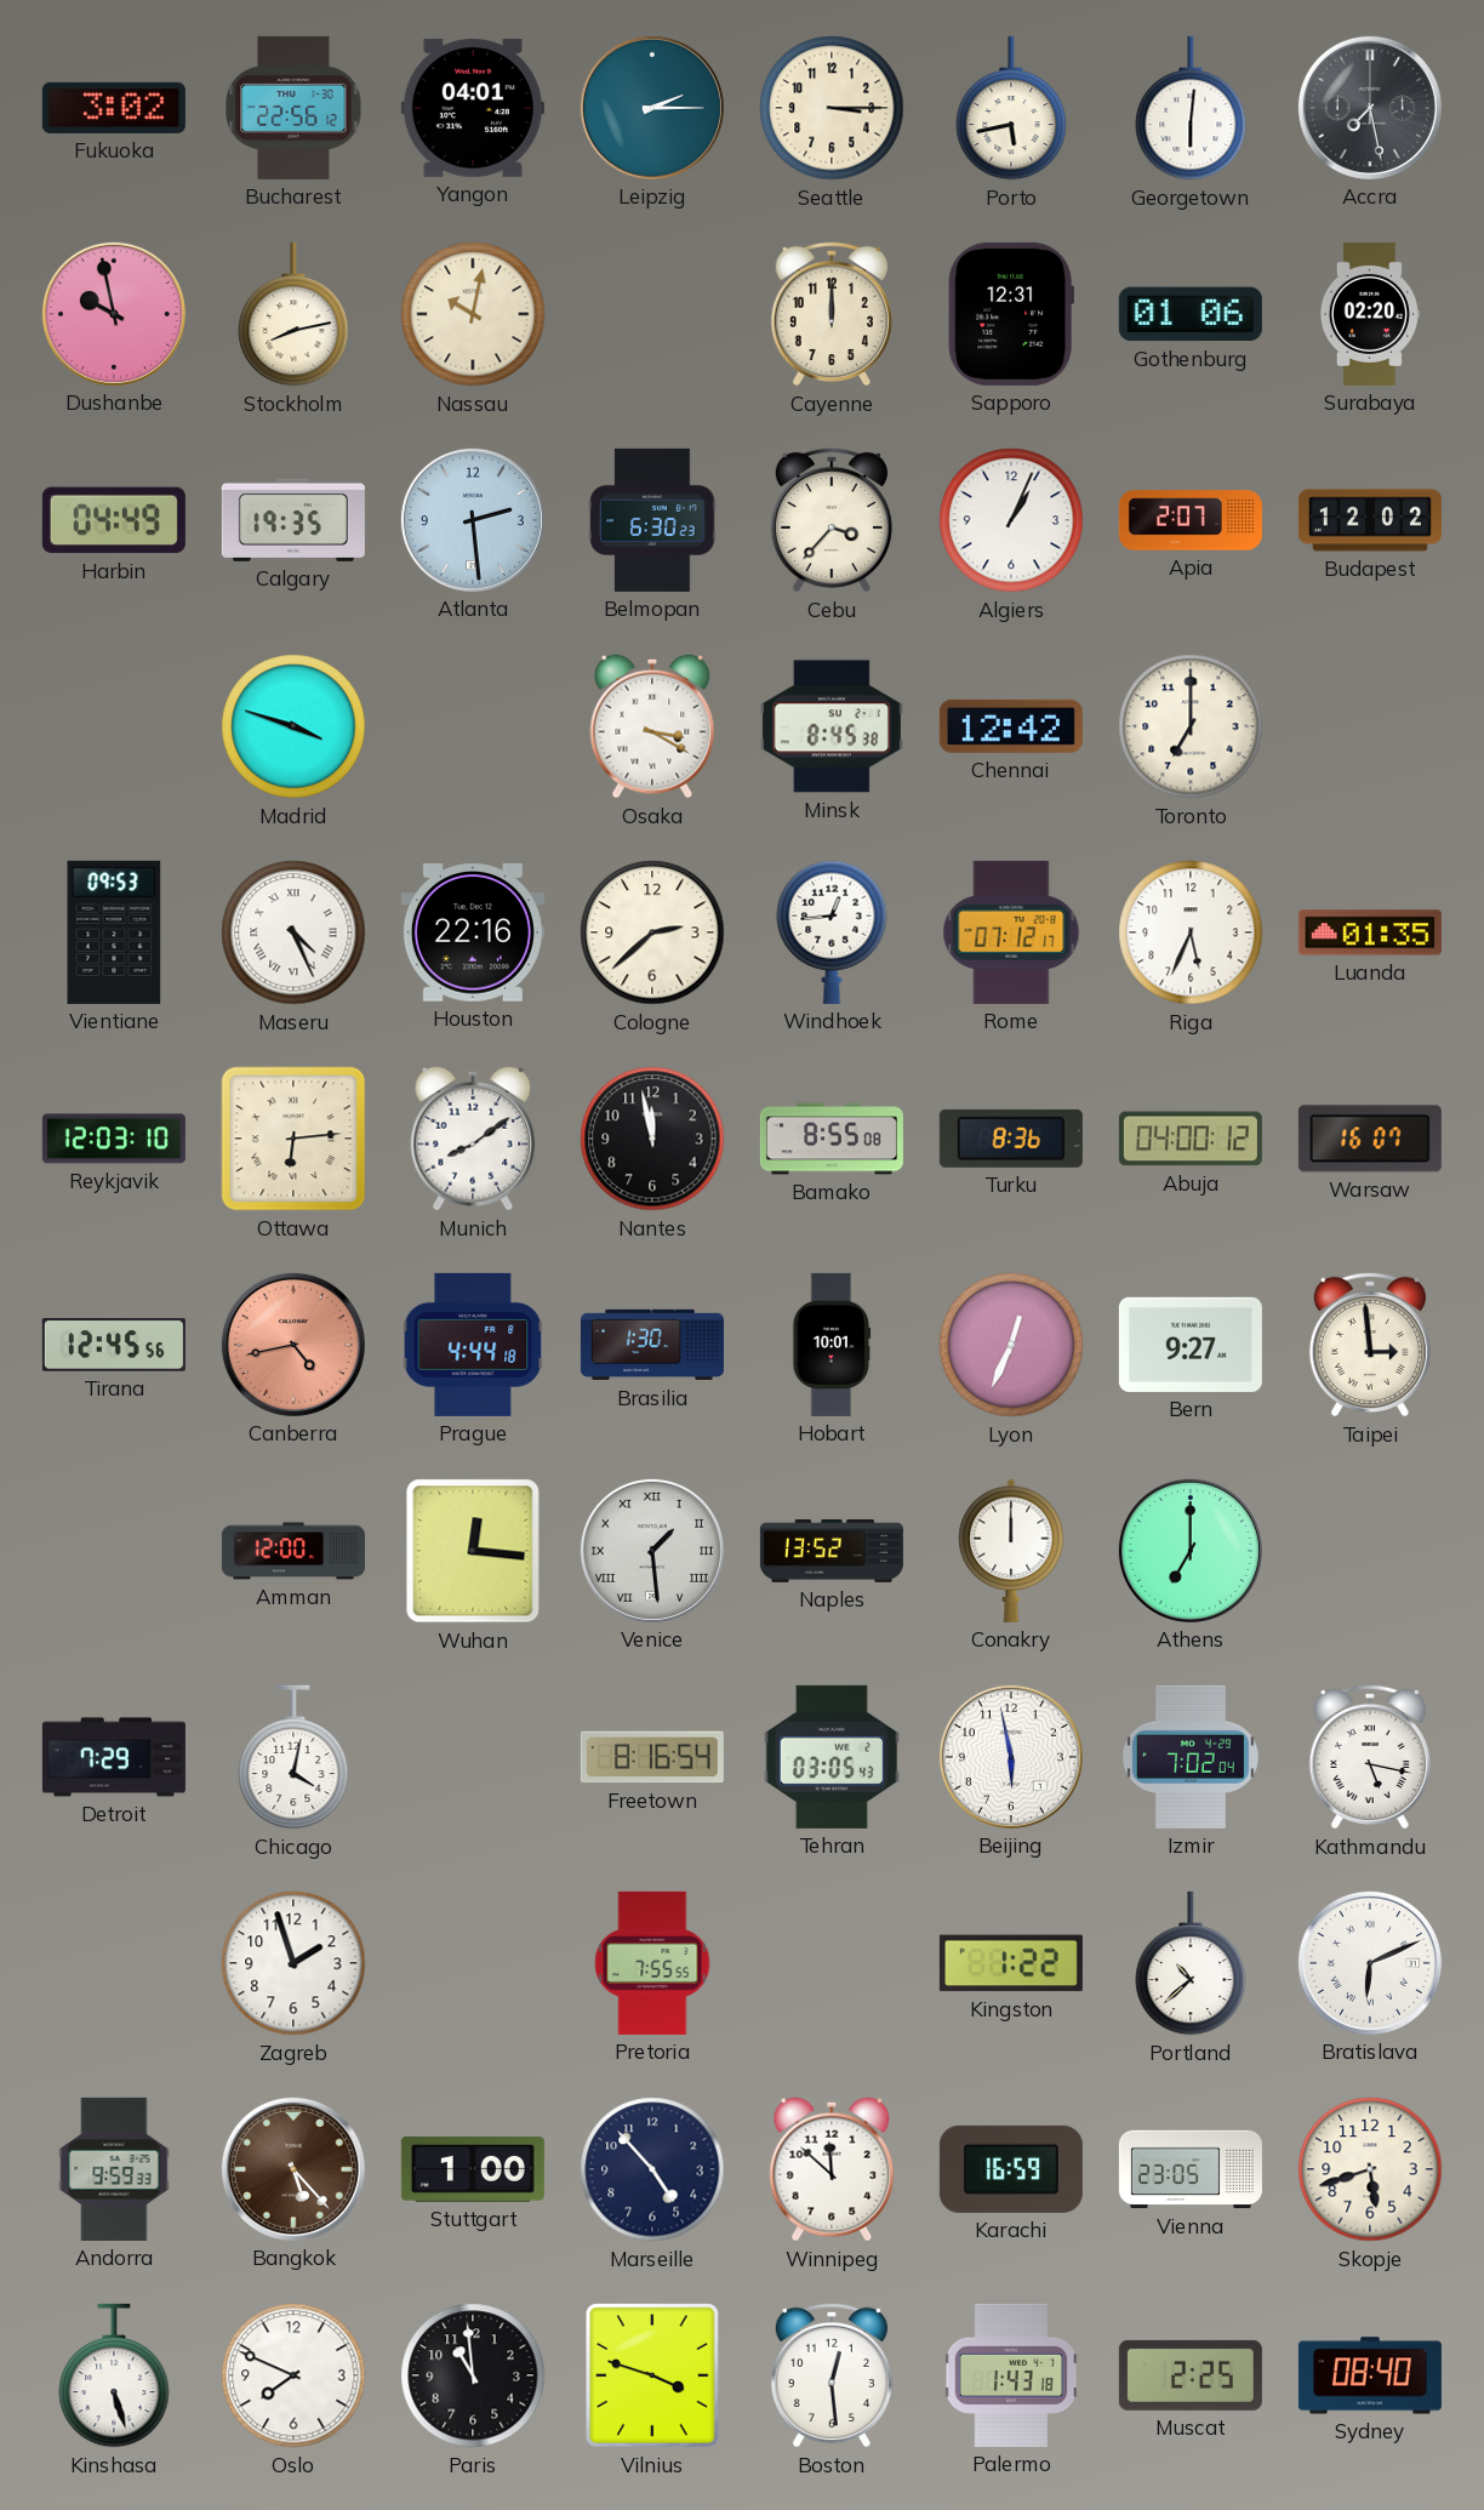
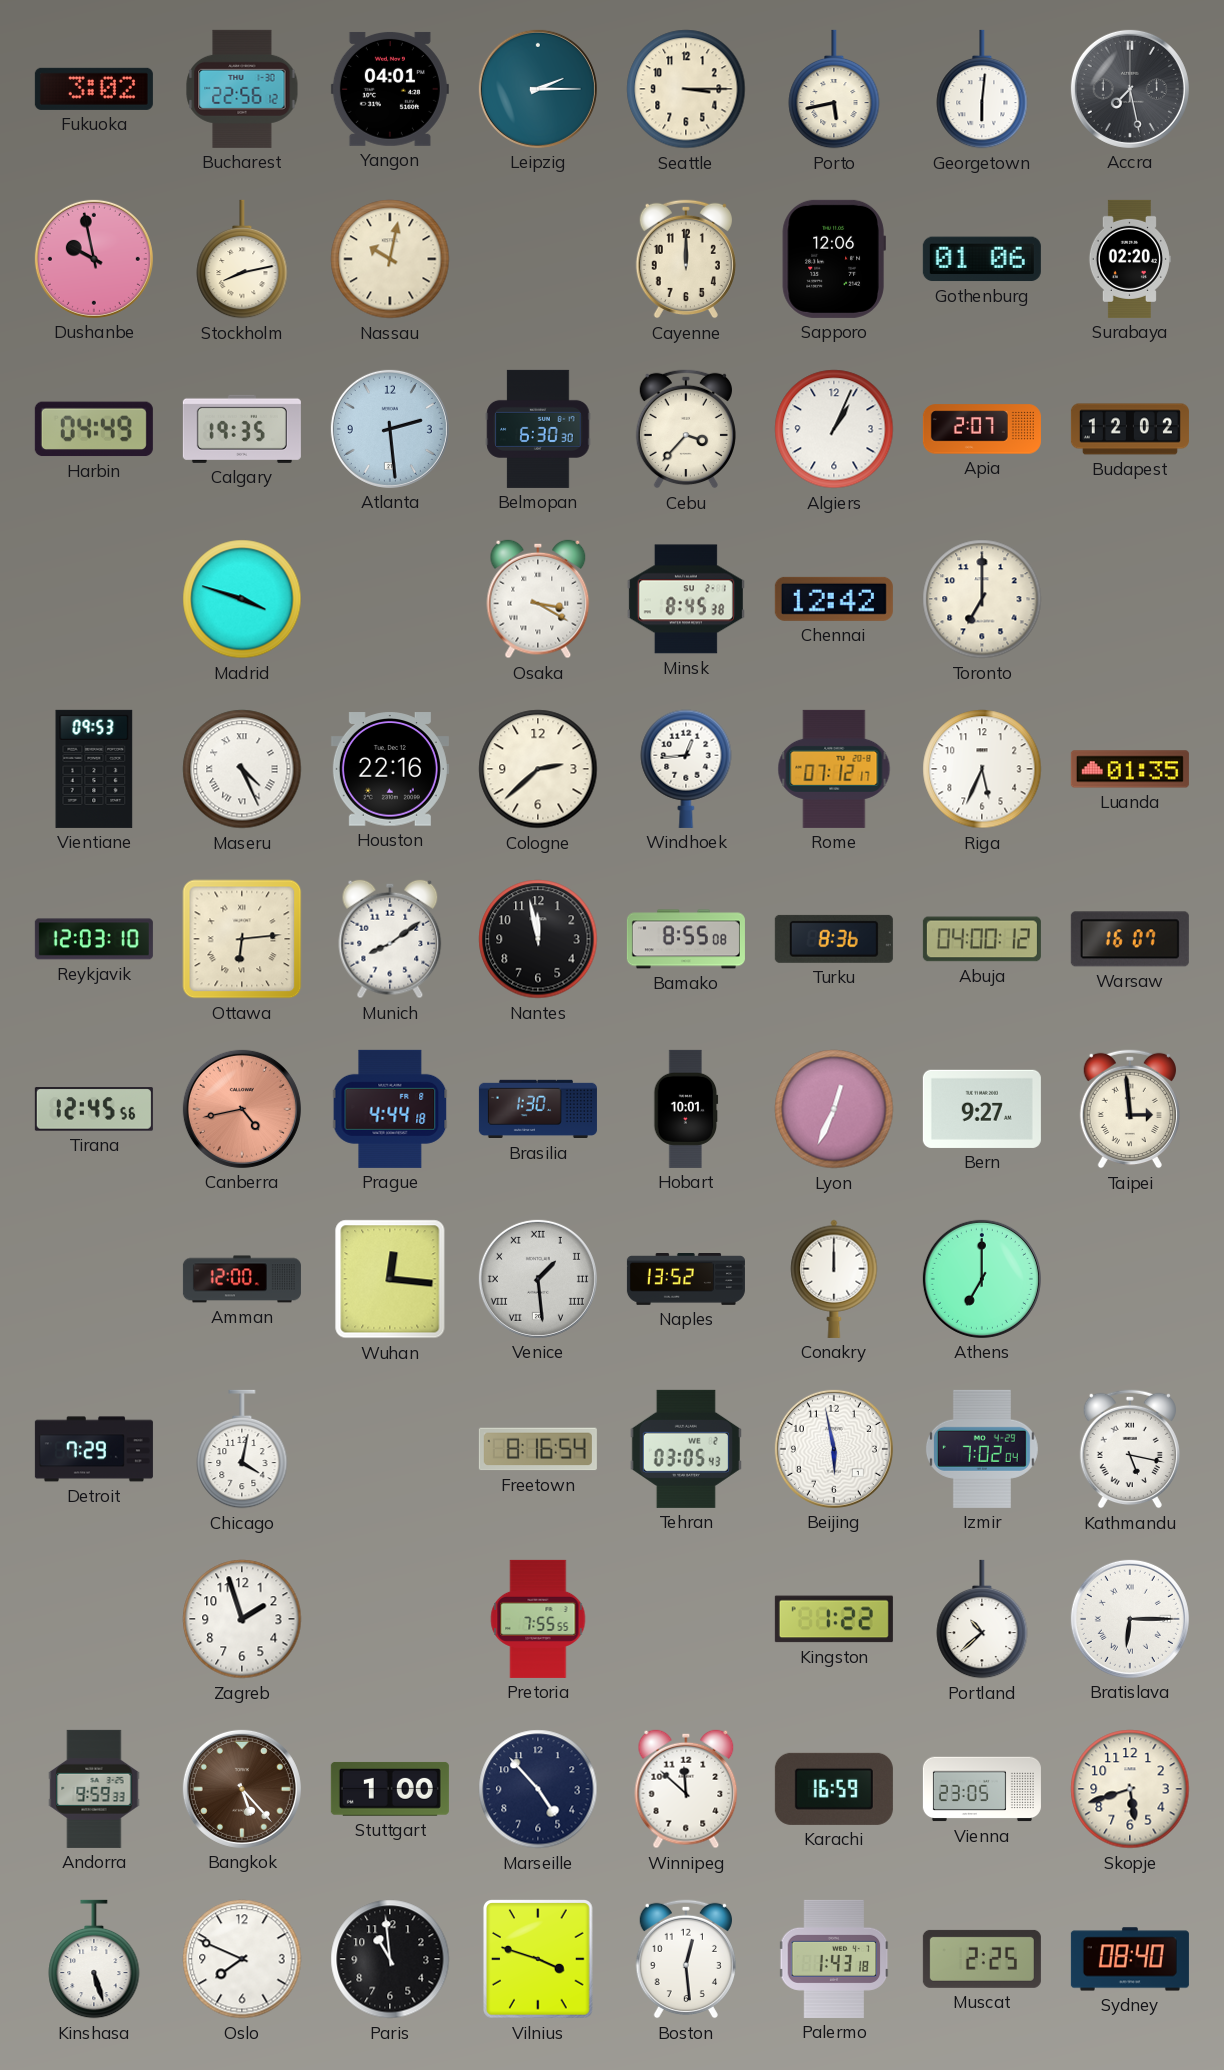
Sapporo: 12:31 -> 12:06 (834, 259)
Belmopan: 6:30:23 -> 6:30:30 (538, 429)
Bratislava: 6:11 -> 6:15 (1130, 1619)
